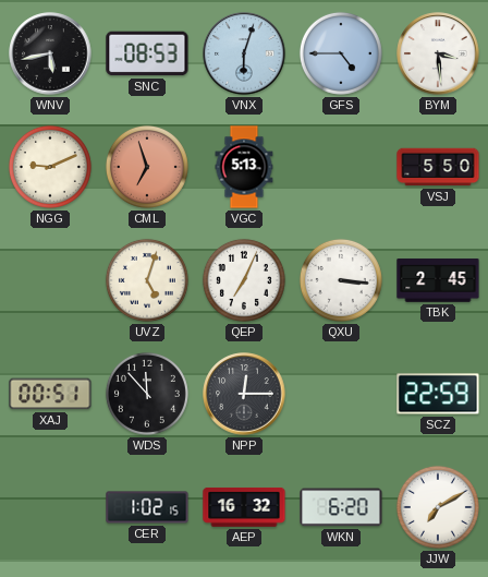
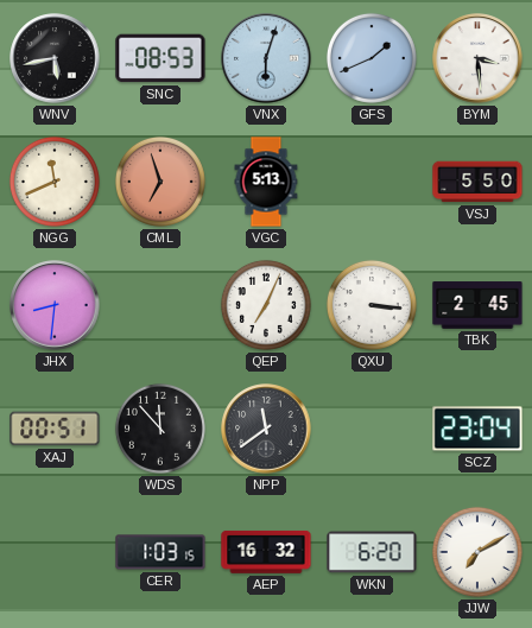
GFS: 4:45 -> 1:41 (372, 58)
NGG: 9:11 -> 11:41 (55, 182)
JHX: none -> 8:31 (55, 305)
UVZ: 5:03 -> none (147, 280)
NPP: 12:15 -> 11:39 (266, 429)
SCZ: 22:59 -> 23:04 (477, 429)
CER: 1:02 -> 1:03 (160, 552)
